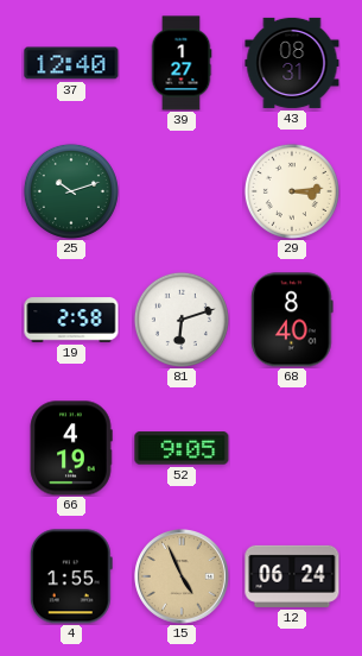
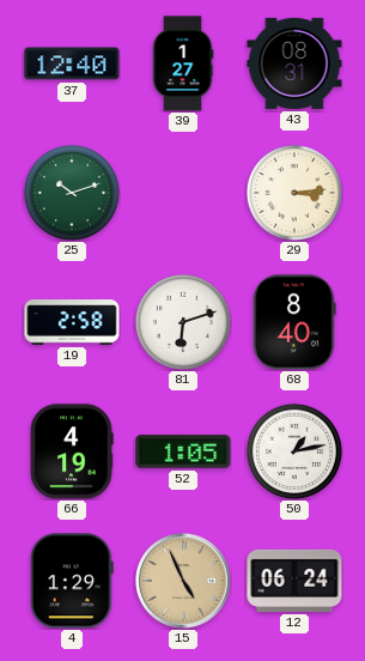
52: 9:05 -> 1:05 (183, 451)
50: none -> 1:13 (294, 451)
4: 1:55 -> 1:29 (72, 581)
